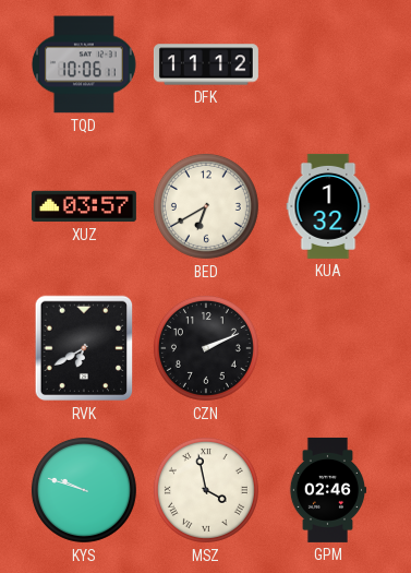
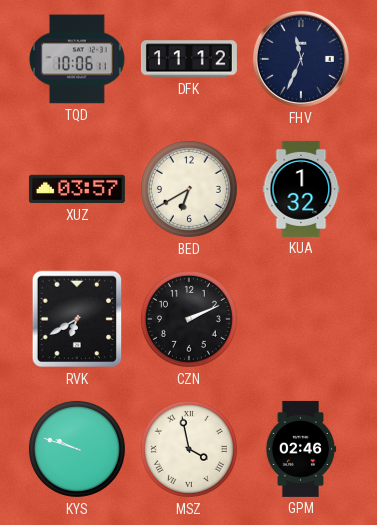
FHV: none -> 11:34 (301, 59)
